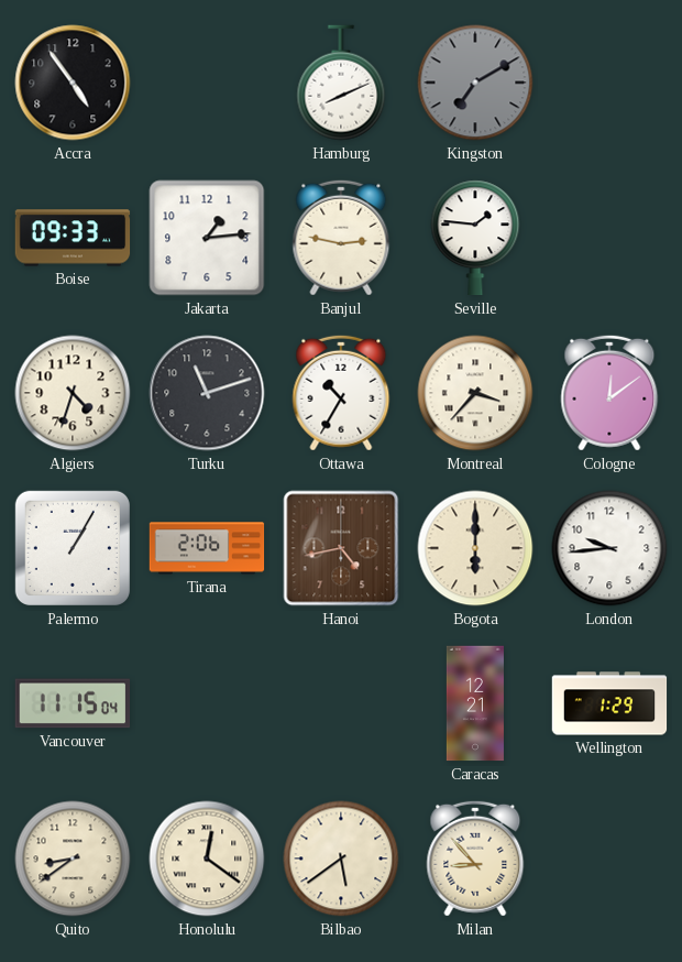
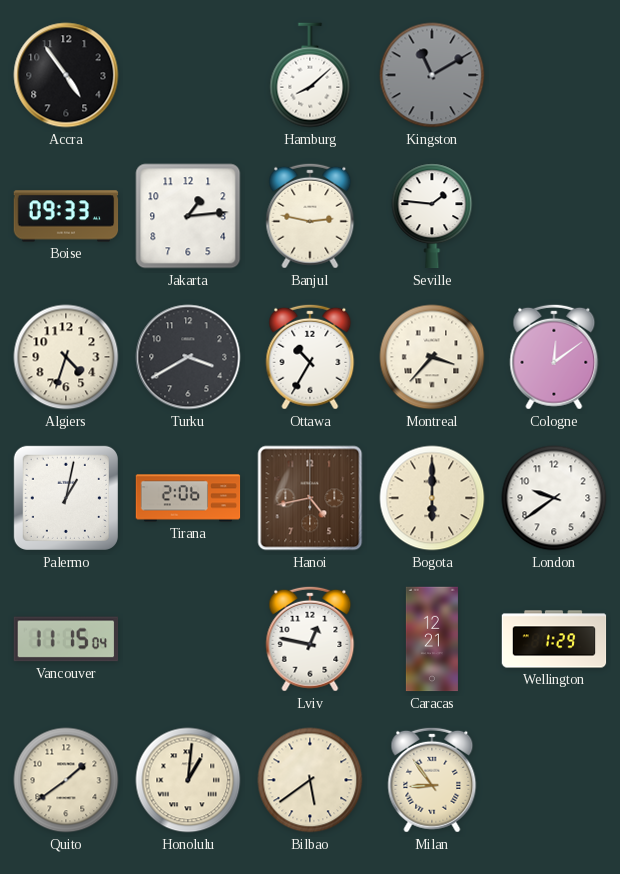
Hamburg: 8:11 -> 8:08 (310, 75)
Kingston: 7:10 -> 11:10 (432, 75)
Turku: 11:12 -> 3:40 (188, 357)
Palermo: 1:05 -> 1:02 (66, 498)
London: 9:44 -> 9:39 (554, 498)
Lviv: none -> 12:47 (310, 639)
Quito: 8:39 -> 1:39 (66, 780)
Honolulu: 12:21 -> 1:01 (188, 780)
Milan: 8:53 -> 8:54 (432, 780)
